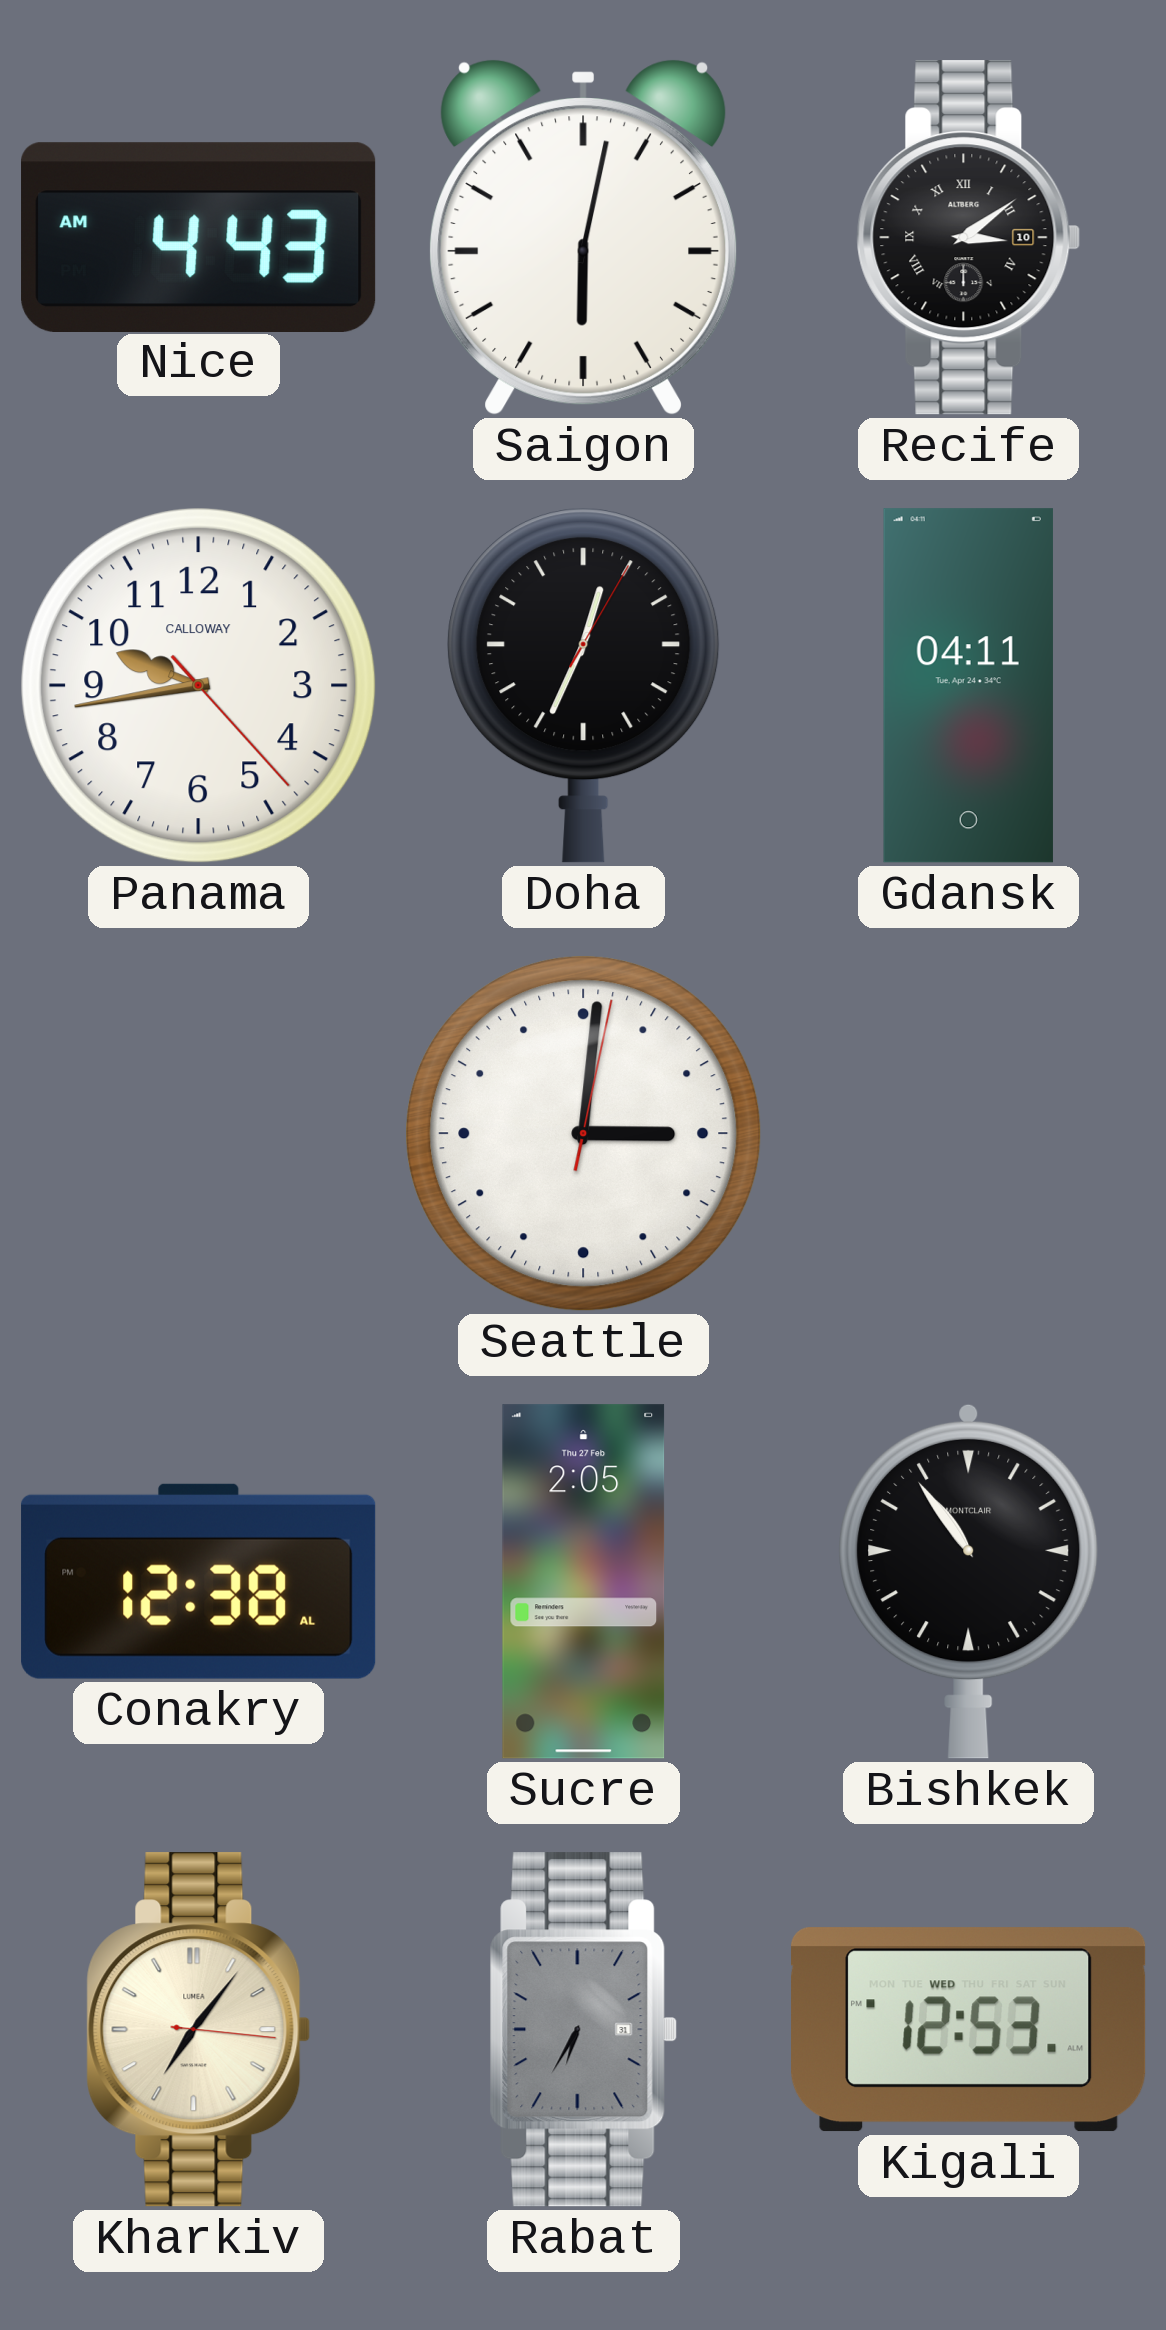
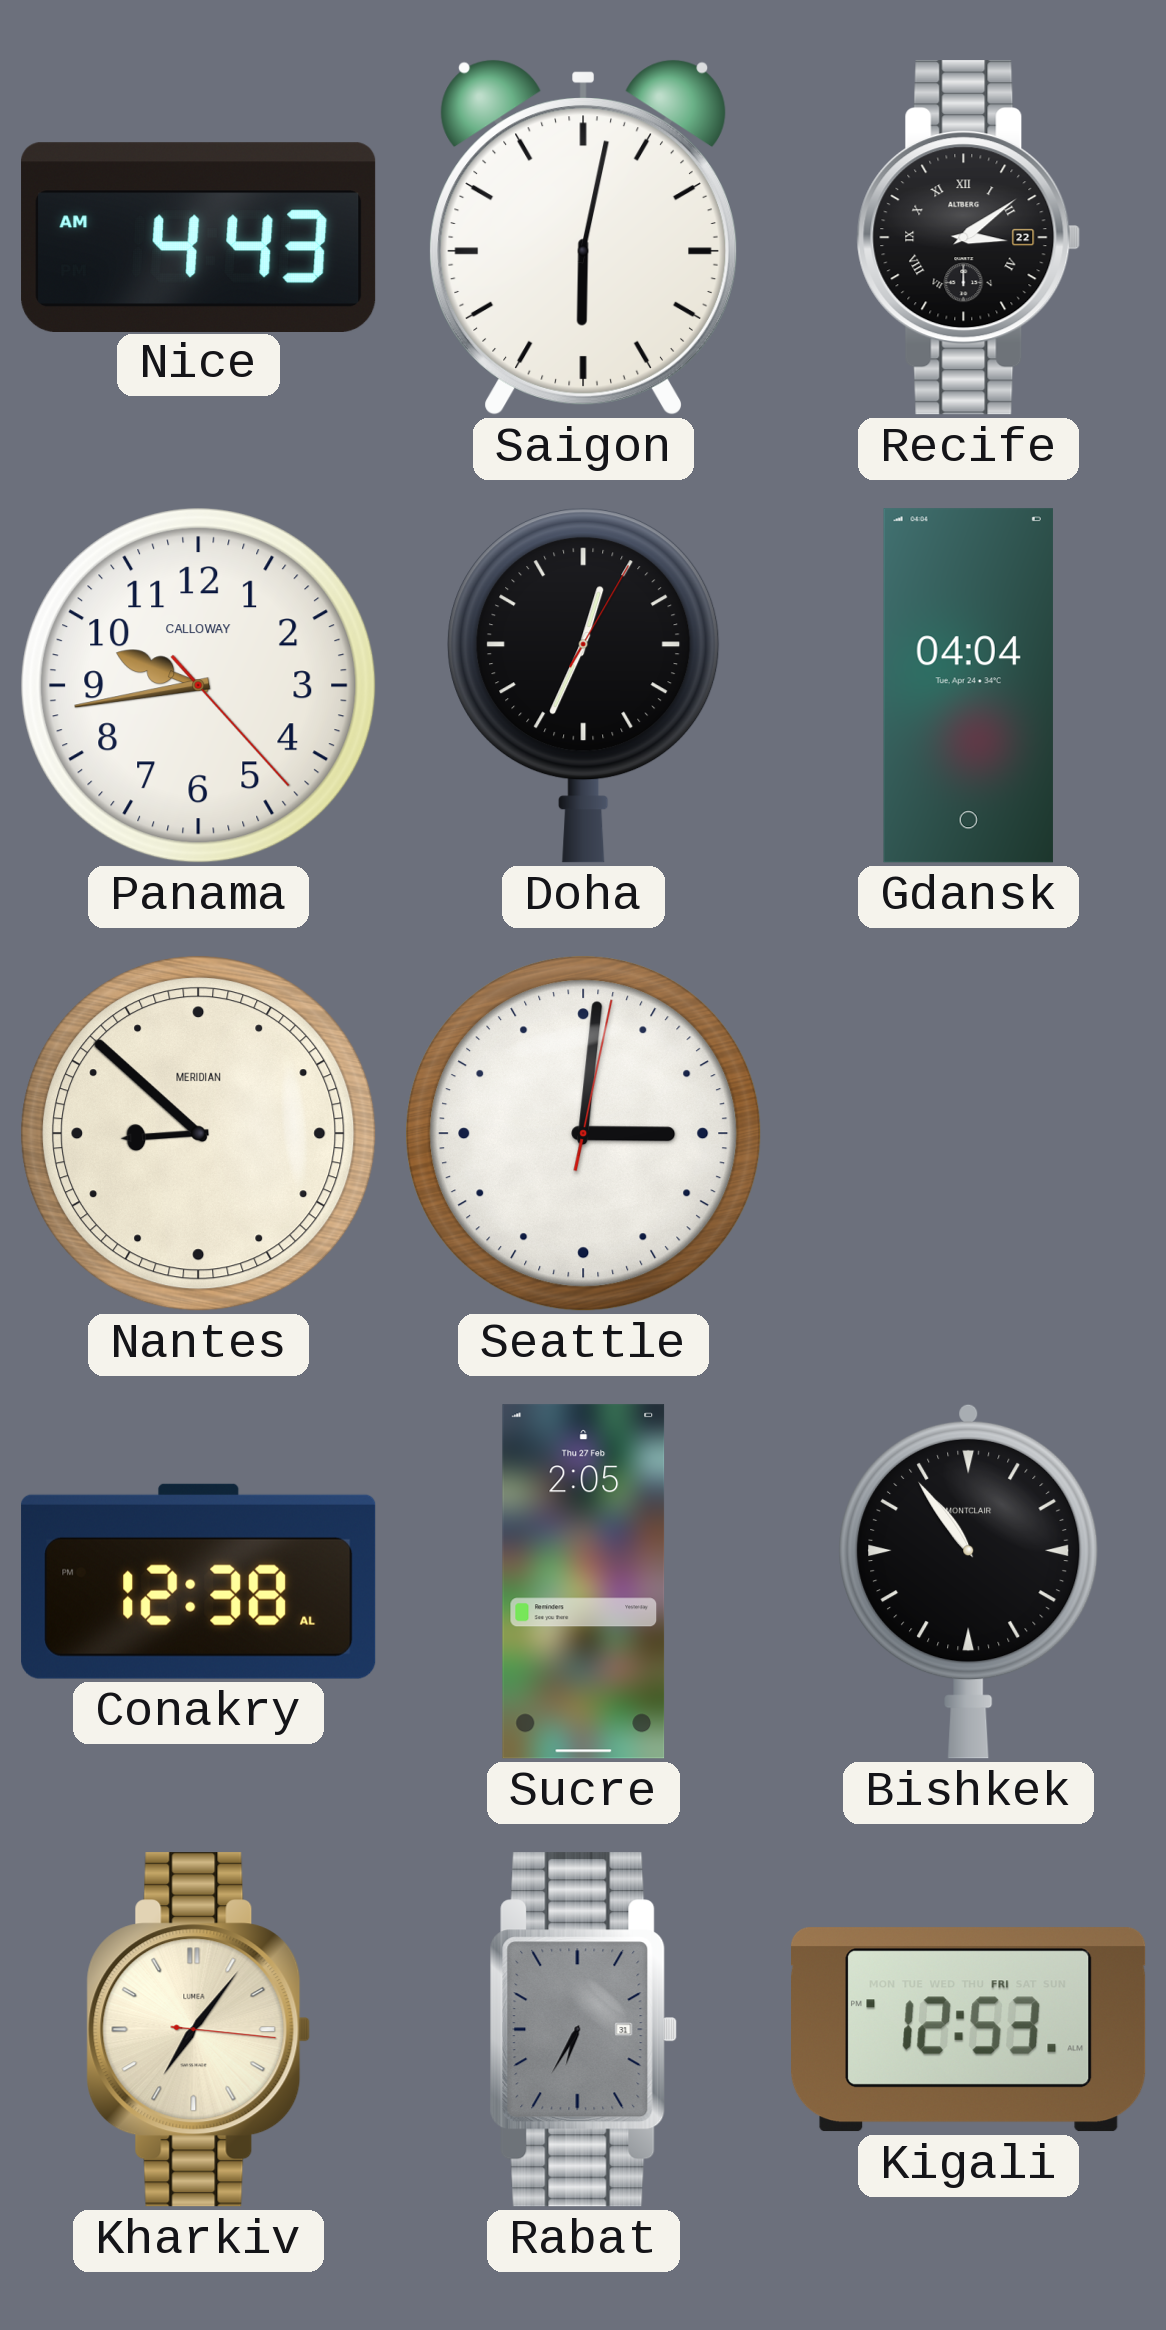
Recife date: 10 -> 22 (969, 238)
Gdansk: 04:11 -> 04:04 (968, 686)
Nantes: none -> 8:52 (199, 1134)
Kigali date: WED -> FRI (969, 2030)
